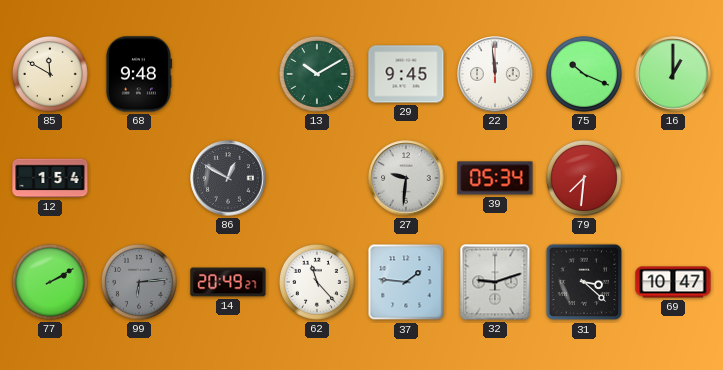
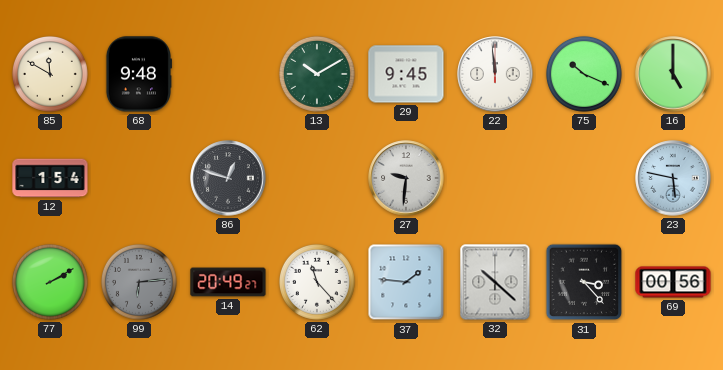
16: 1:00 -> 5:00 (673, 74)
86: 12:50 -> 12:48 (228, 178)
39: 05:34 -> none (495, 178)
79: 7:31 -> none (584, 178)
23: none -> 5:47 (673, 178)
32: 9:12 -> 10:22 (495, 282)
31: 3:22 -> 3:23 (584, 282)
69: 10:47 -> 00:56 (673, 282)
